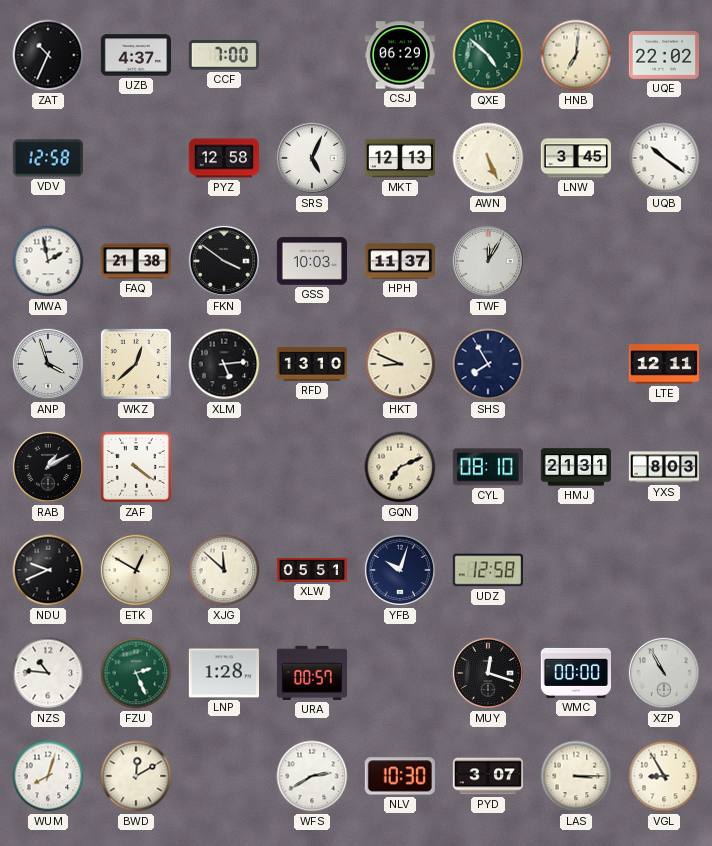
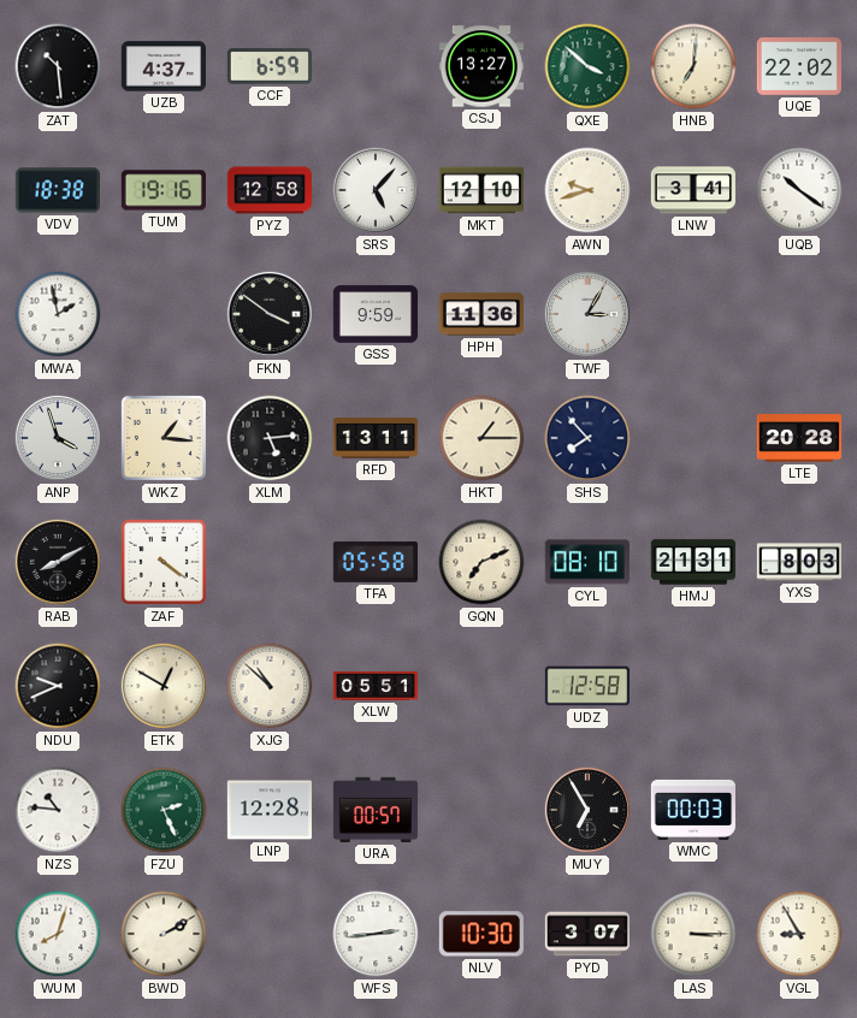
ZAT: 10:34 -> 10:29 (58, 66)
CCF: 7:00 -> 6:59 (268, 66)
CSJ: 06:29 -> 13:27 (480, 66)
QXE: 4:52 -> 3:52 (587, 66)
VDV: 12:58 -> 18:38 (58, 190)
TUM: none -> 19:16 (164, 190)
SRS: 5:04 -> 5:07 (376, 190)
MKT: 12:13 -> 12:10 (480, 190)
AWN: 5:26 -> 9:42 (587, 190)
LNW: 3:45 -> 3:41 (692, 190)
FAQ: 21:38 -> none (136, 261)
GSS: 10:03 -> 9:59 (374, 314)
HPH: 11:37 -> 11:36 (480, 314)
TWF: 12:05 -> 3:05 (587, 314)
WKZ: 12:38 -> 1:16 (164, 438)
RFD: 13:10 -> 13:11 (374, 438)
HKT: 8:49 -> 1:15 (481, 438)
SHS: 7:55 -> 7:53 (587, 438)
LTE: 12:11 -> 20:28 (798, 438)
RAB: 1:10 -> 8:10 (58, 562)
TFA: none -> 05:58 (376, 562)
XJG: 11:52 -> 10:52 (270, 686)
YFB: 10:03 -> none (400, 570)
LNP: 1:28 -> 12:28 (268, 810)
MUY: 12:18 -> 6:55 (587, 810)
WMC: 00:00 -> 00:03 (692, 810)
XZP: 10:55 -> none (664, 673)
BWD: 12:10 -> 2:10 (164, 934)
WFS: 2:40 -> 2:44 (376, 934)
